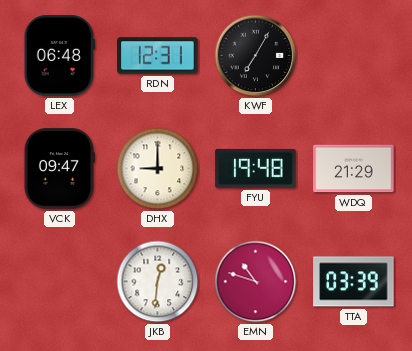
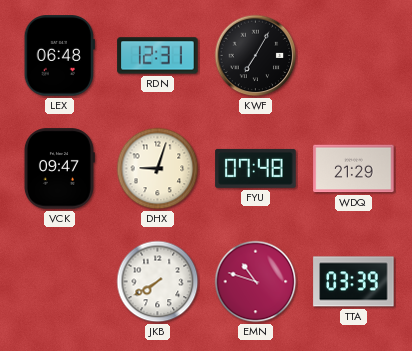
DHX: 9:00 -> 9:03 (158, 169)
FYU: 19:48 -> 07:48 (256, 168)
JKB: 12:31 -> 7:40 (158, 282)
